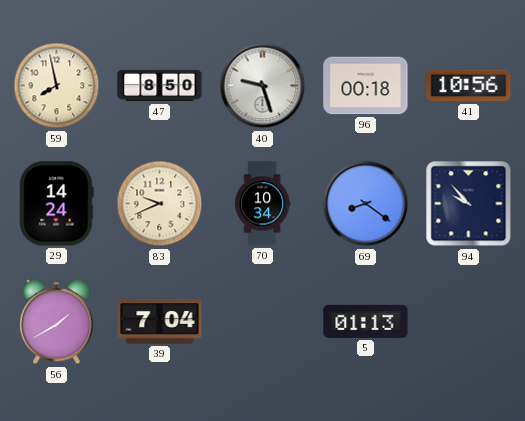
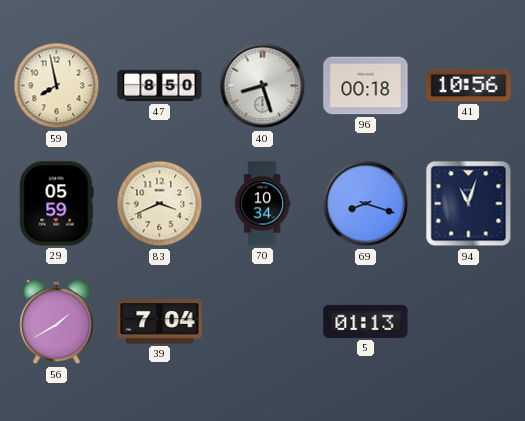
40: 9:27 -> 8:27 (263, 86)
29: 14:24 -> 05:59 (57, 204)
83: 9:41 -> 3:41 (160, 204)
69: 8:21 -> 8:18 (366, 204)
94: 9:53 -> 11:03 (469, 204)
